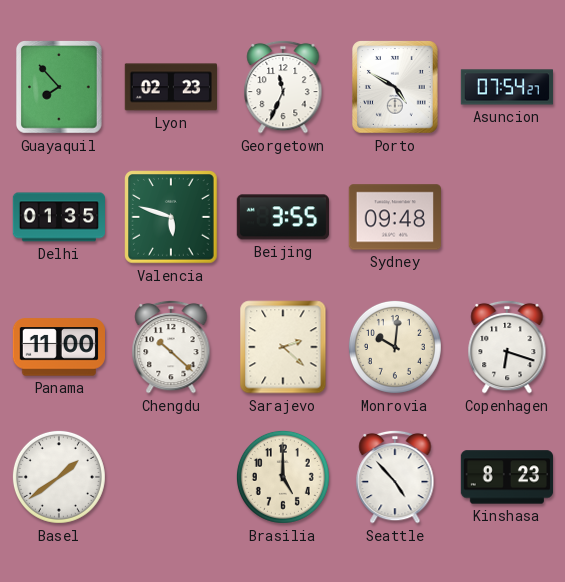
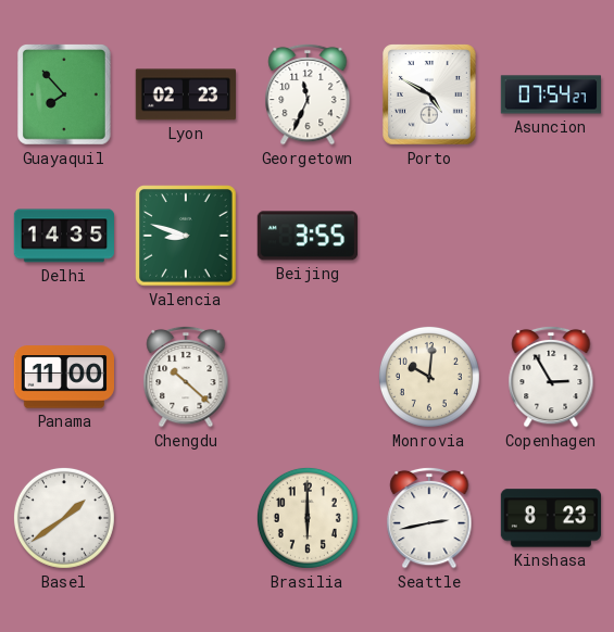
Delhi: 01:35 -> 14:35 (63, 236)
Valencia: 5:48 -> 8:48 (186, 236)
Sydney: 09:48 -> none (394, 217)
Sarajevo: 2:22 -> none (283, 347)
Copenhagen: 6:18 -> 2:55 (551, 377)
Brasilia: 5:00 -> 6:00 (308, 518)
Seattle: 4:53 -> 2:43 (429, 518)
